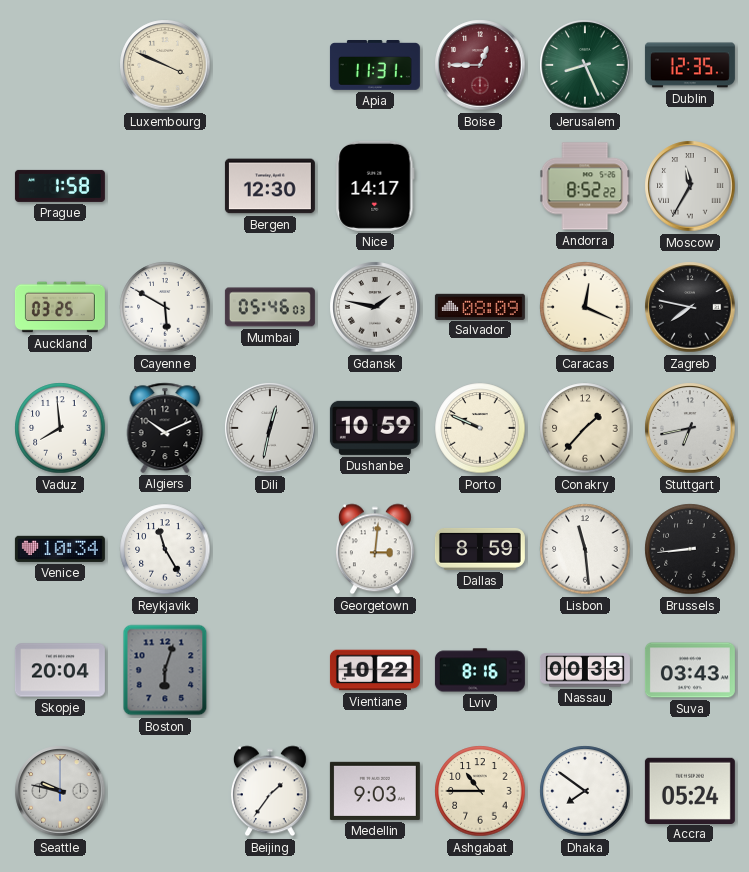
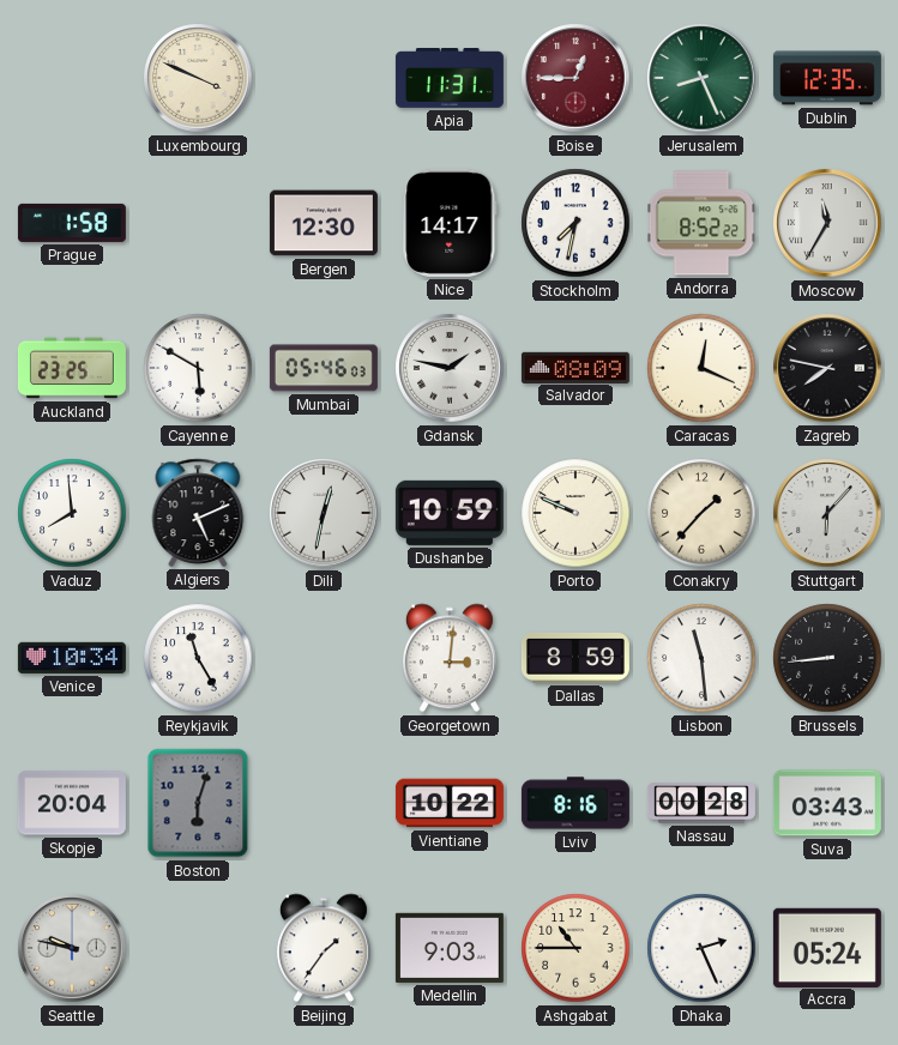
Stockholm: none -> 7:32 (575, 223)
Auckland: 03:25 -> 23:25 (72, 368)
Algiers: 10:11 -> 5:11 (198, 513)
Stuttgart: 6:43 -> 6:07 (827, 513)
Nassau: 00:33 -> 00:28 (701, 803)
Dhaka: 7:51 -> 2:26 (701, 948)
